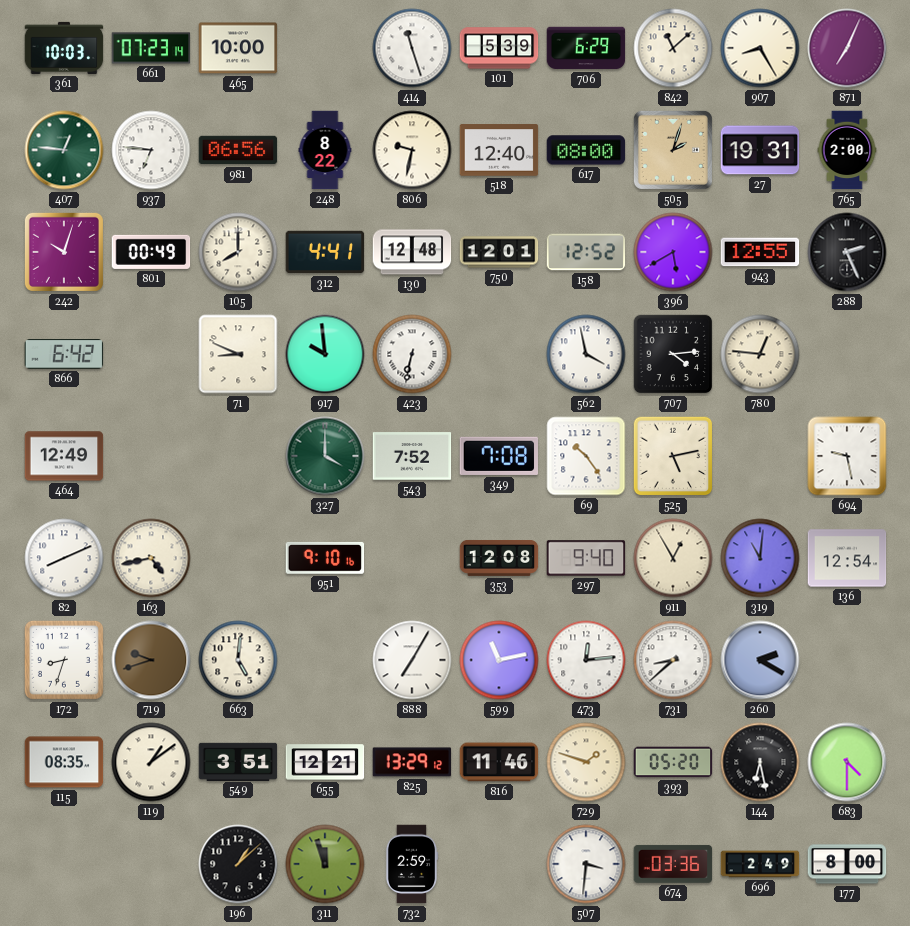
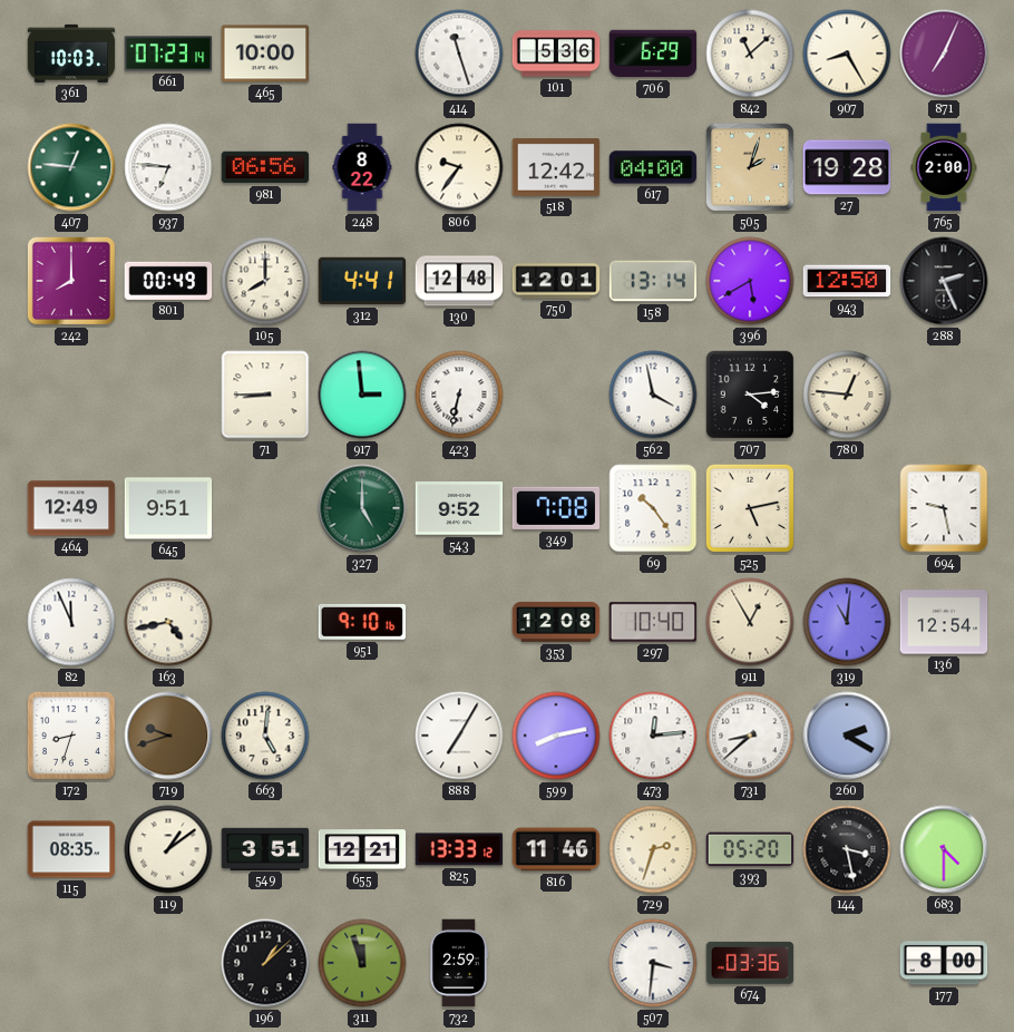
101: 5:39 -> 5:36 (556, 53)
806: 9:32 -> 9:36 (459, 167)
518: 12:40 -> 12:42 (556, 167)
617: 08:00 -> 04:00 (653, 167)
27: 19:31 -> 19:28 (847, 167)
242: 10:03 -> 8:00 (71, 281)
158: 12:52 -> 13:14 (653, 281)
943: 12:55 -> 12:50 (847, 281)
866: 6:42 -> none (64, 354)
71: 8:49 -> 8:45 (265, 395)
917: 9:59 -> 2:59 (362, 395)
645: none -> 9:51 (168, 508)
327: 4:00 -> 5:00 (362, 508)
543: 7:52 -> 9:52 (459, 508)
82: 8:11 -> 11:56 (71, 622)
297: 9:40 -> 10:40 (653, 622)
599: 11:13 -> 8:13 (556, 736)
825: 13:29 -> 13:33 (459, 849)
729: 1:48 -> 2:33 (653, 849)
144: 6:28 -> 3:28 (847, 849)
696: 2:49 -> none (760, 864)
